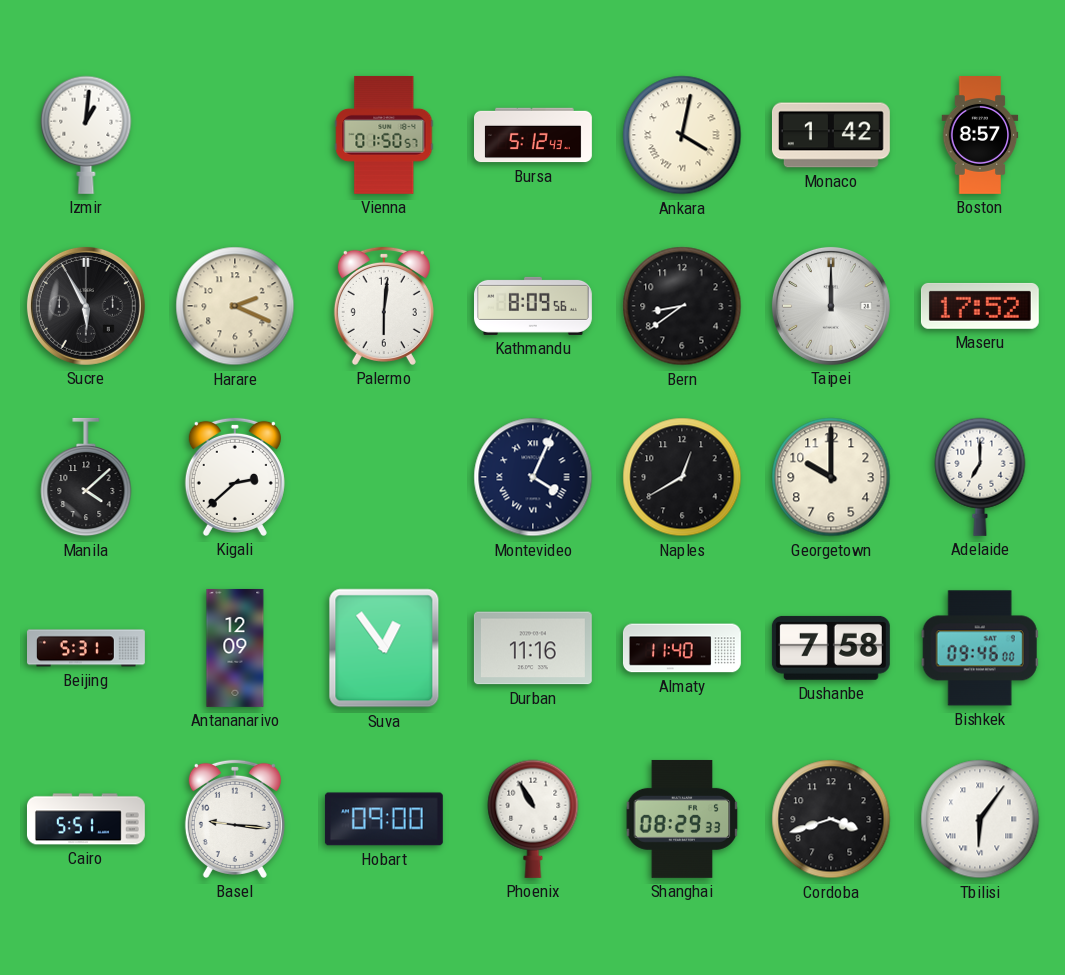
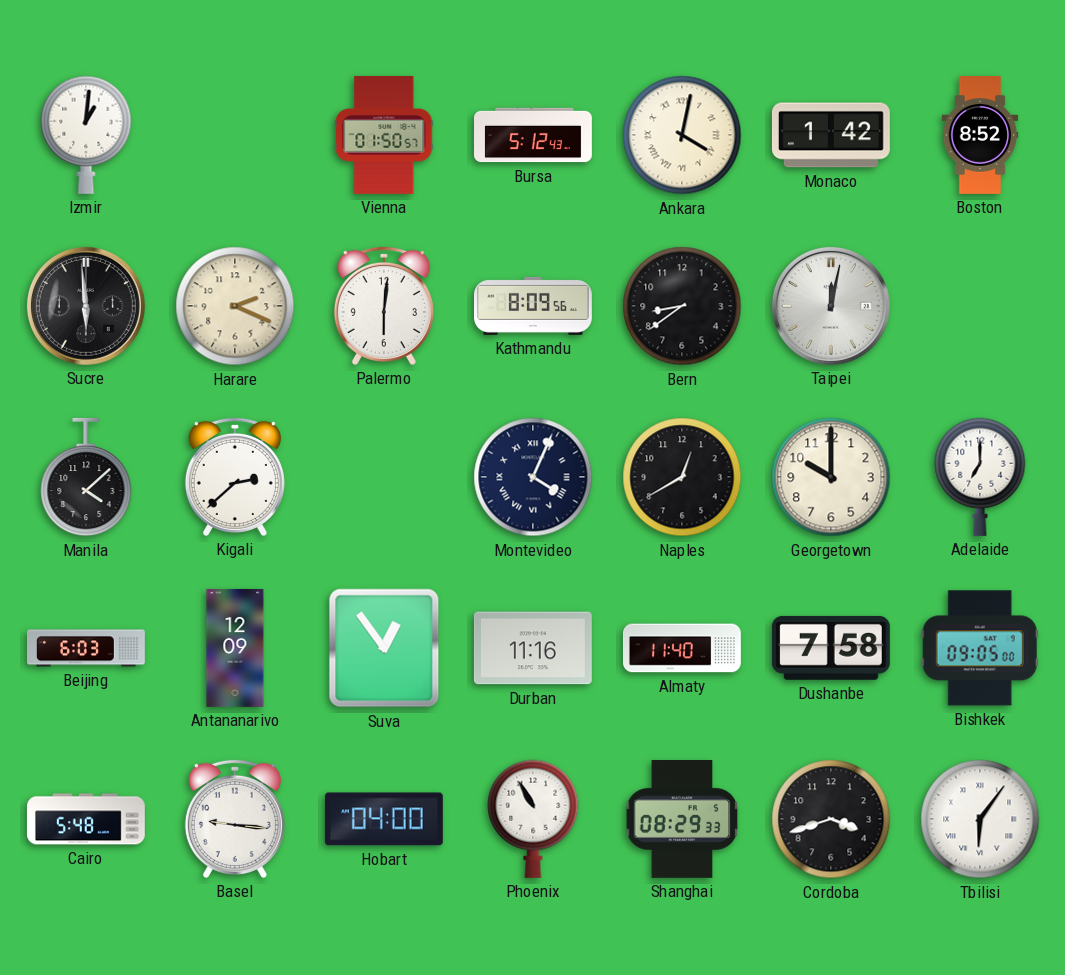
Boston: 8:57 -> 8:52 (980, 136)
Sucre: 5:55 -> 5:59 (86, 306)
Taipei: 12:00 -> 12:02 (831, 306)
Maseru: 17:52 -> none (980, 306)
Beijing: 5:31 -> 6:03 (87, 648)
Bishkek: 09:46 -> 09:05 (980, 648)
Cairo: 5:51 -> 5:48 (86, 819)
Hobart: 09:00 -> 04:00 (384, 819)
